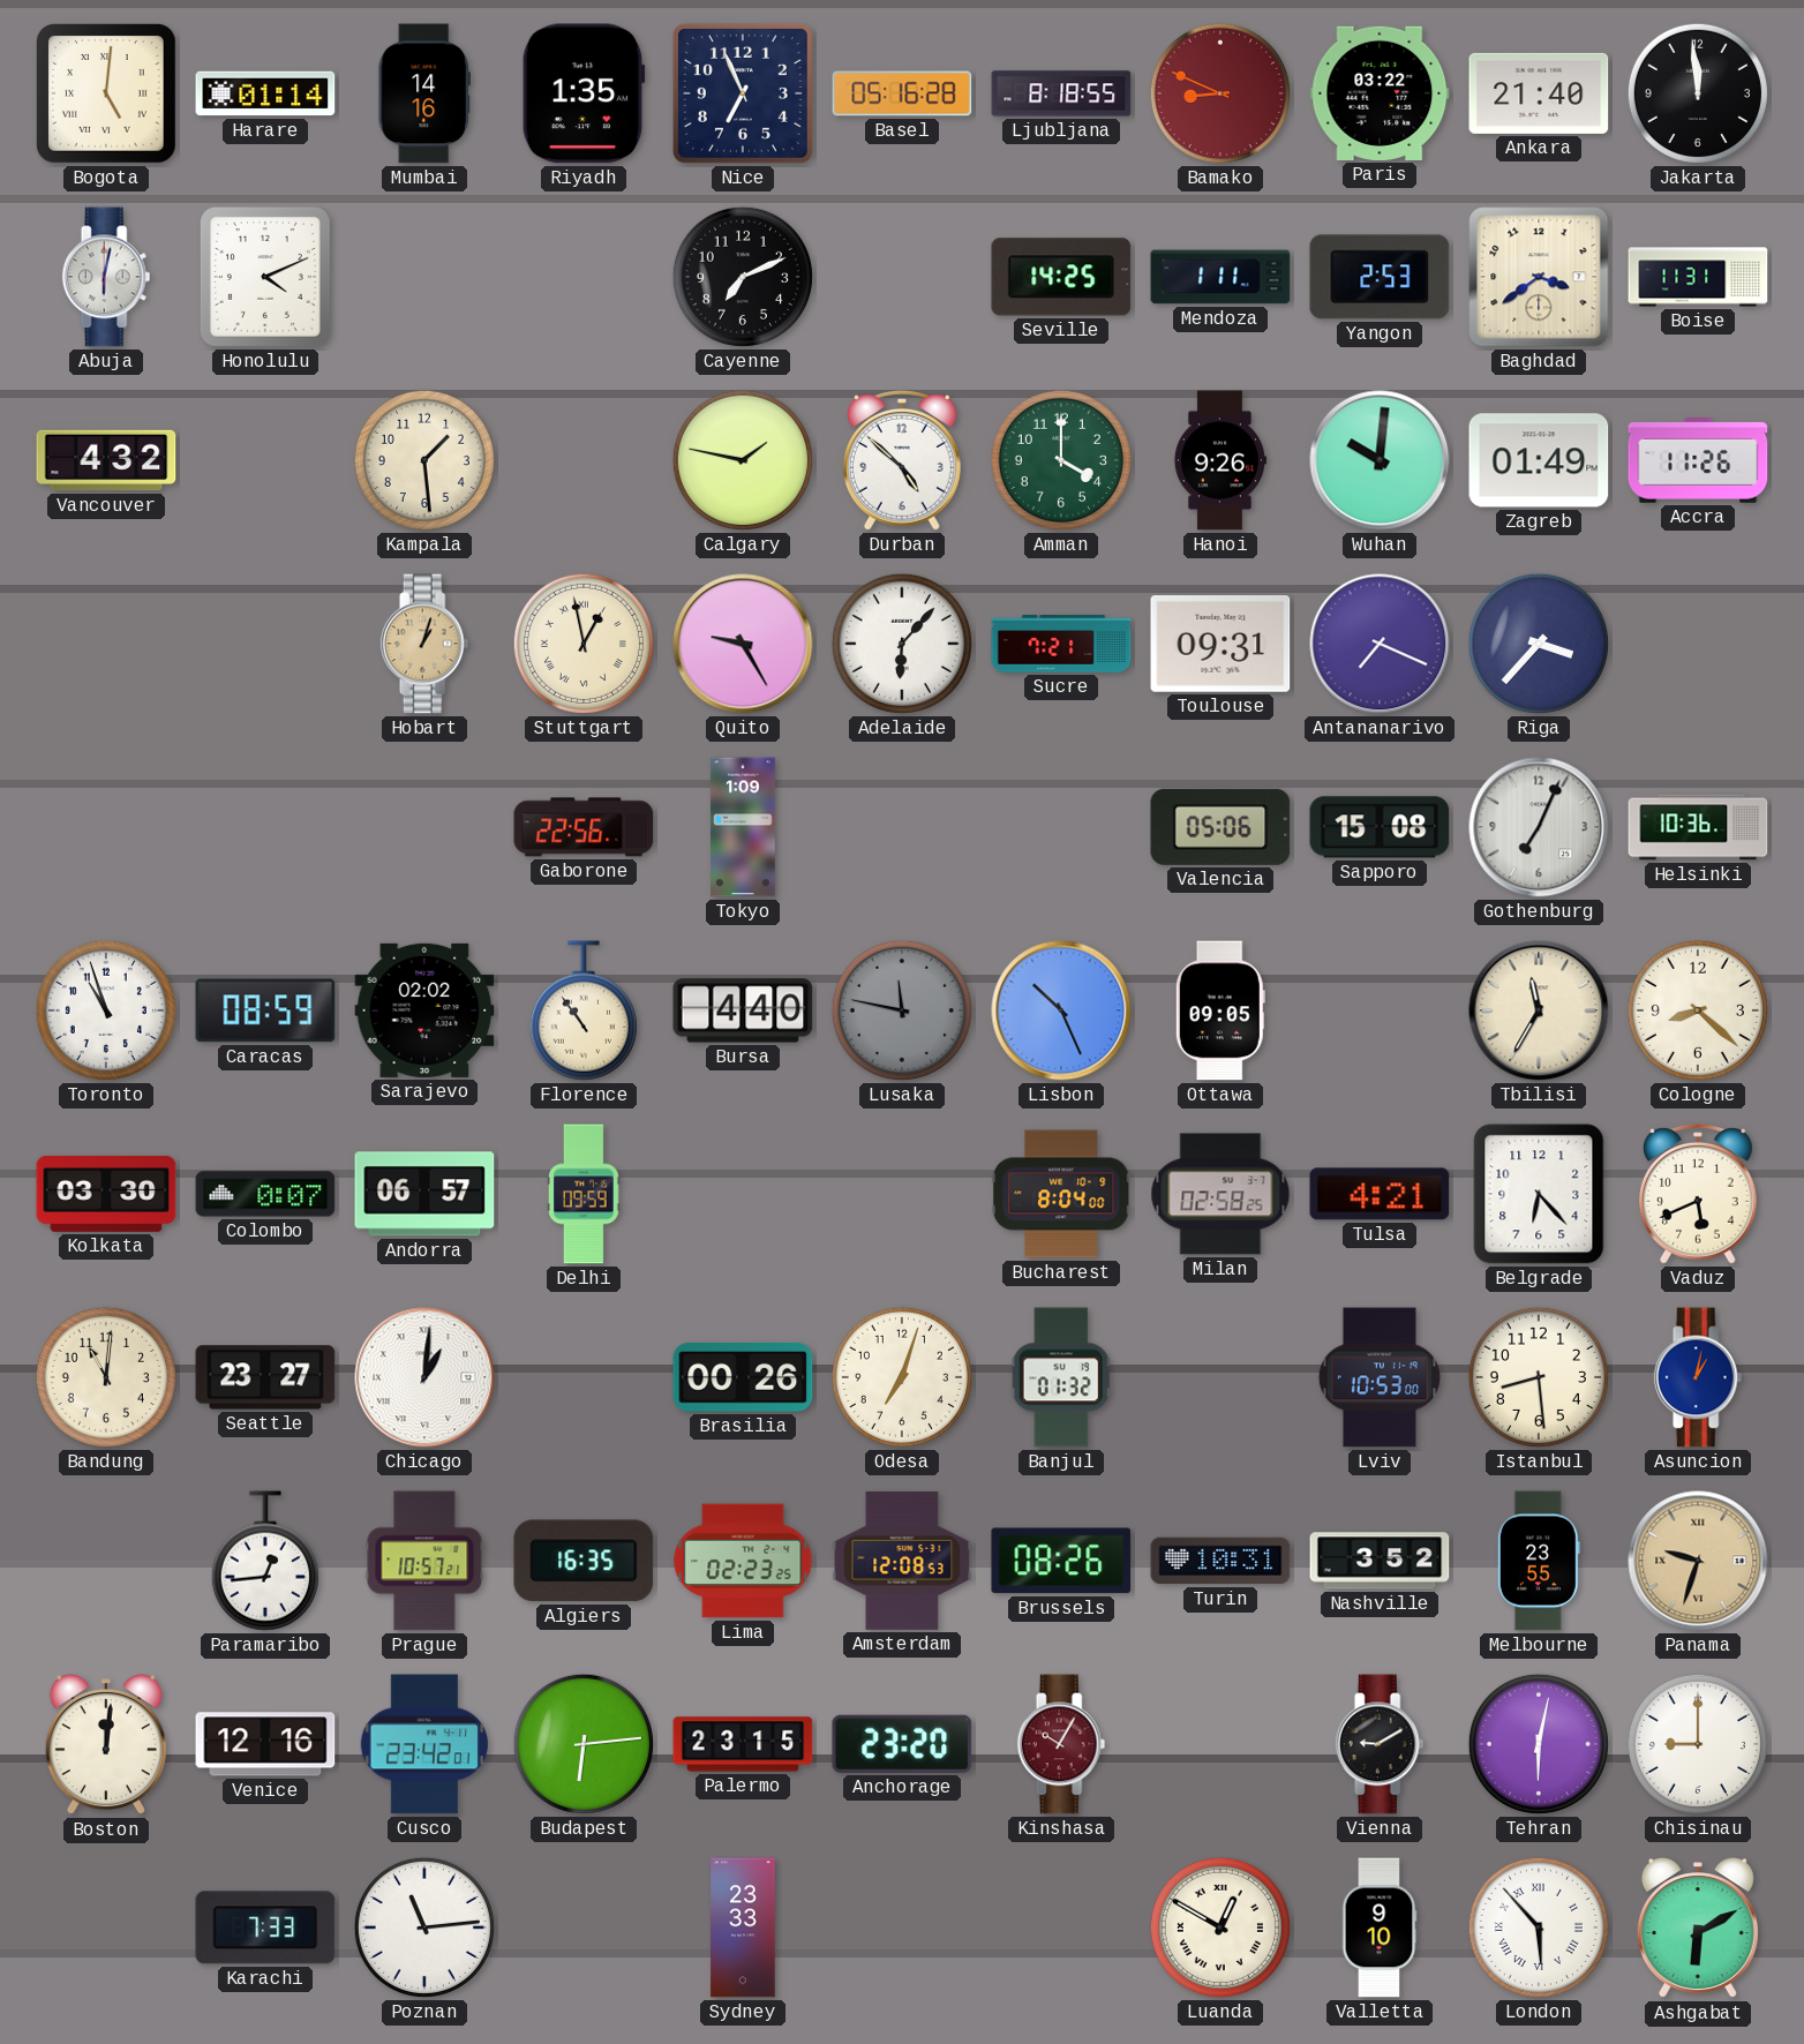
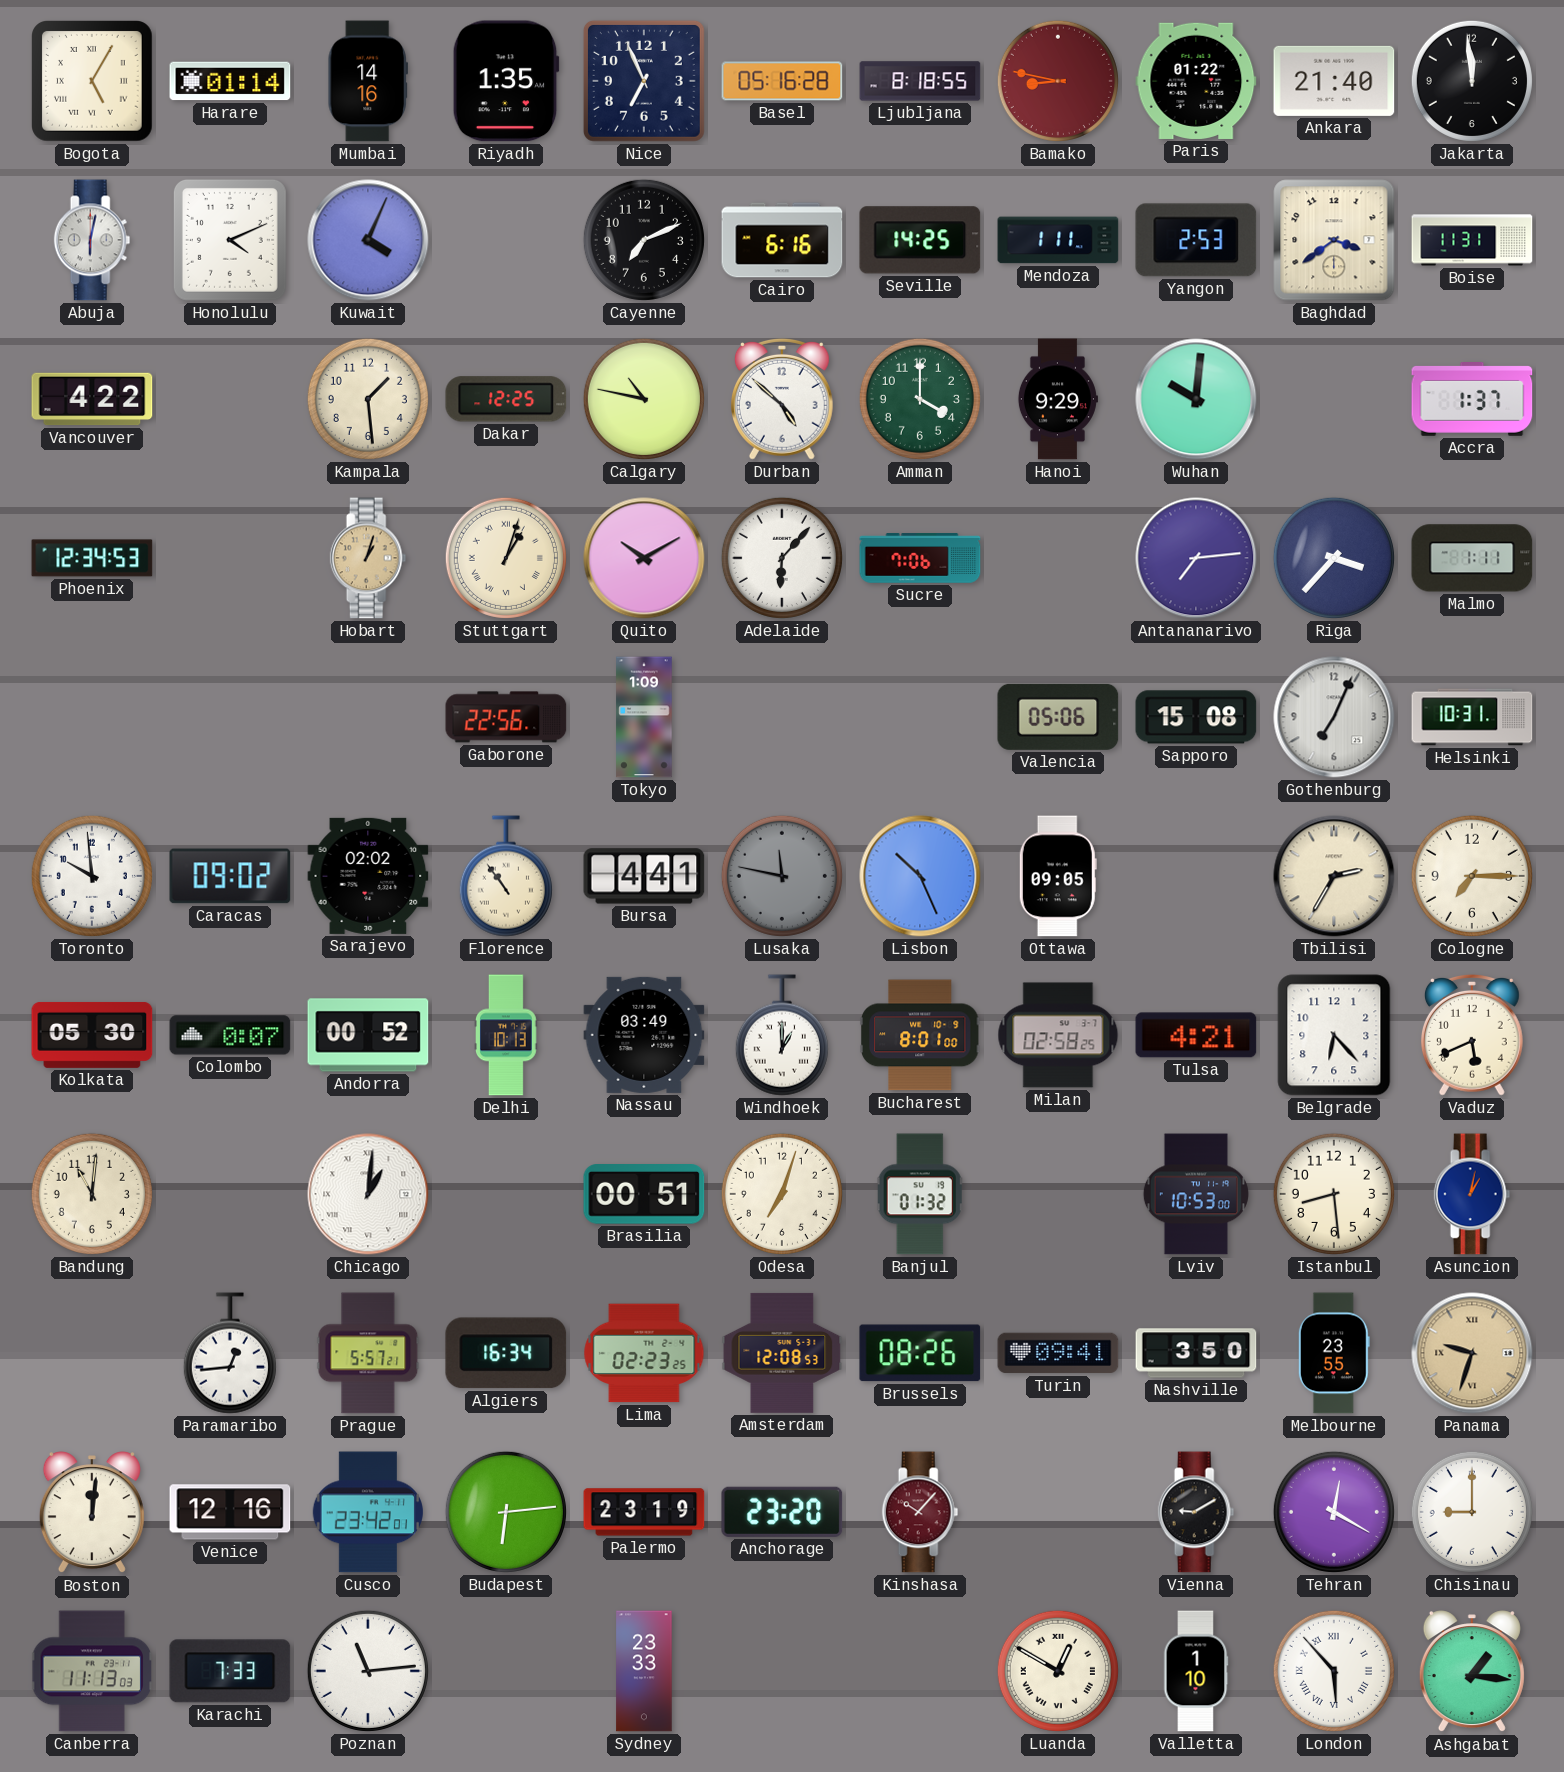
Bogota: 5:01 -> 5:05 (93, 82)
Bamako: 8:49 -> 8:47 (1058, 81)
Paris: 03:22 -> 01:22 (1196, 81)
Kuwait: none -> 4:04 (368, 240)
Cairo: none -> 6:16 (782, 240)
Vancouver: 4:32 -> 4:22 (92, 399)
Dakar: none -> 12:25 (506, 399)
Calgary: 1:47 -> 10:47 (644, 399)
Hanoi: 9:26 -> 9:29 (1057, 399)
Zagreb: 01:49 -> none (1539, 460)
Accra: 11:26 -> 1:37 (1472, 400)
Phoenix: none -> 12:34 (92, 558)
Stuttgart: 12:58 -> 1:03 (506, 558)
Quito: 9:25 -> 10:10 (644, 558)
Sucre: 7:21 -> 7:06 (920, 558)
Toulouse: 09:31 -> none (1220, 645)
Antananarivo: 7:19 -> 7:14 (1196, 558)
Malmo: none -> 1:11 (1472, 558)
Helsinki: 10:36 -> 10:31 (1472, 717)
Toronto: 10:57 -> 9:59 (92, 876)
Caracas: 08:59 -> 09:02 (230, 876)
Bursa: 4:40 -> 4:41 (644, 876)
Tbilisi: 11:35 -> 2:35 (1334, 876)
Cologne: 8:22 -> 7:15 (1472, 876)
Kolkata: 03:30 -> 05:30 (92, 1035)
Andorra: 06:57 -> 00:52 (368, 1035)
Delhi: 09:59 -> 10:13 (507, 1035)
Nassau: none -> 03:49 (644, 1035)
Windhoek: none -> 1:00 (782, 1035)
Bucharest: 8:04 -> 8:01 (920, 1035)
Seattle: 23:27 -> none (265, 1377)
Brasilia: 00:26 -> 00:51 (644, 1195)
Prague: 10:57 -> 5:57 (368, 1353)
Algiers: 16:35 -> 16:34 (506, 1353)
Turin: 10:31 -> 09:41 (1058, 1353)
Nashville: 3:52 -> 3:50 (1196, 1353)
Palermo: 23:15 -> 23:19 (644, 1512)
Kinshasa: 10:05 -> 10:07 (920, 1512)
Tehran: 6:02 -> 12:20 (1334, 1512)
Canberra: none -> 11:13 (93, 1671)
Valletta: 9:10 -> 1:10 (1196, 1671)
Ashgabat: 6:10 -> 1:16 (1472, 1672)
